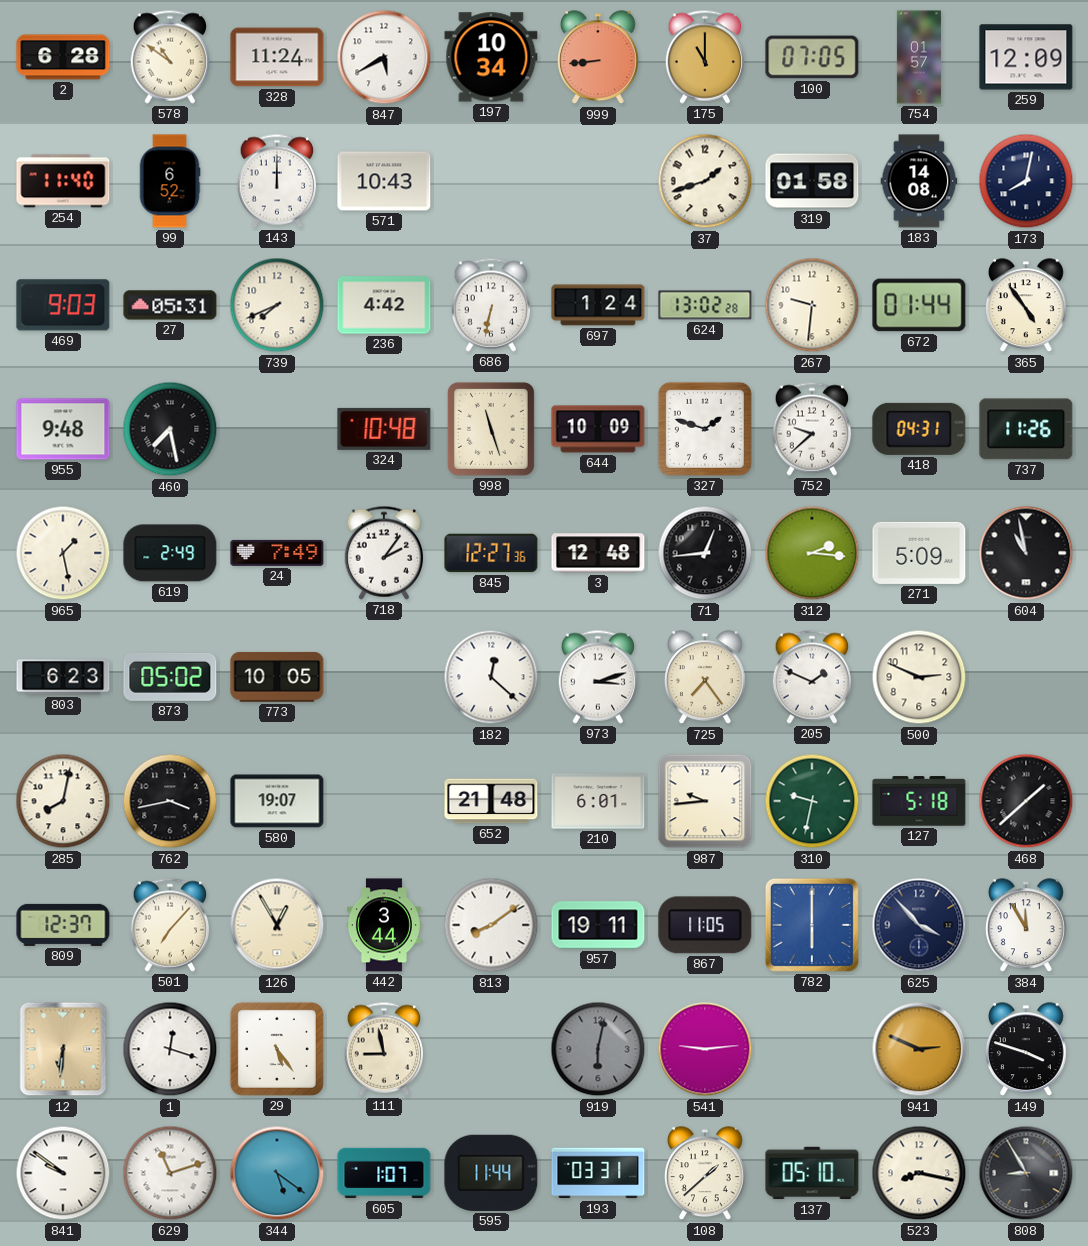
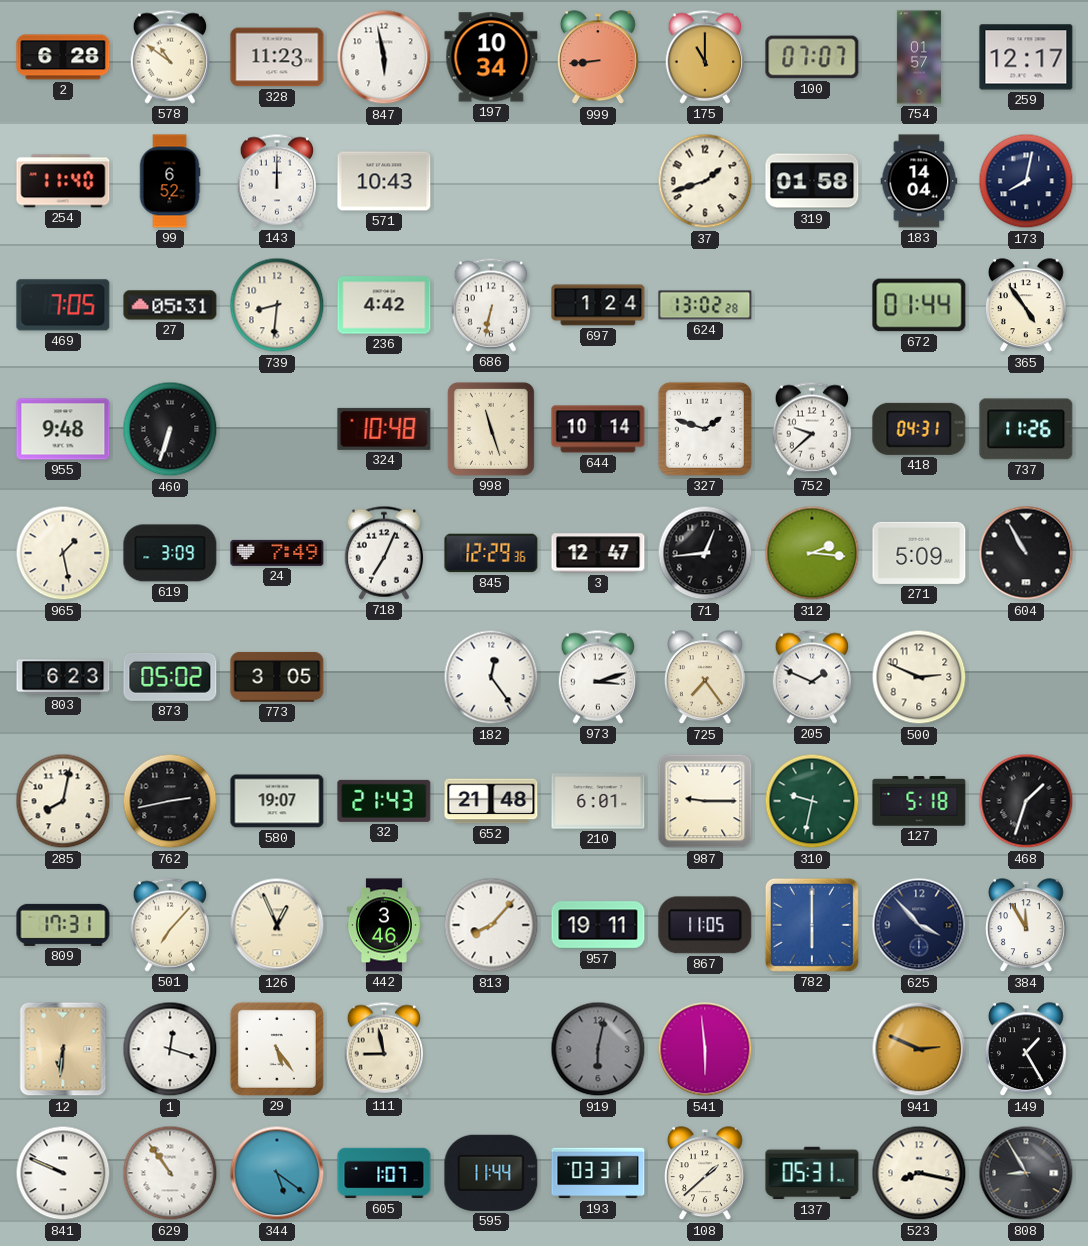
328: 11:24 -> 11:23 (277, 57)
847: 5:40 -> 5:58 (384, 57)
100: 07:05 -> 07:07 (812, 57)
259: 12:09 -> 12:17 (1026, 57)
183: 14:08 -> 14:04 (919, 181)
469: 9:03 -> 7:05 (63, 305)
739: 7:41 -> 8:31 (277, 305)
267: 9:31 -> none (812, 305)
460: 7:28 -> 6:33 (170, 429)
644: 10:09 -> 10:14 (598, 429)
619: 2:49 -> 3:09 (170, 553)
718: 2:06 -> 7:04 (383, 553)
845: 12:27 -> 12:29 (491, 553)
3: 12:48 -> 12:47 (598, 553)
604: 10:58 -> 10:55 (1026, 553)
773: 10:05 -> 3:05 (277, 677)
182: 12:22 -> 12:24 (491, 677)
762: 3:43 -> 2:43 (170, 801)
32: none -> 21:43 (384, 801)
987: 9:44 -> 9:15 (705, 801)
468: 1:38 -> 1:33 (1026, 801)
809: 12:37 -> 17:31 (63, 925)
126: 12:55 -> 12:56 (277, 925)
442: 3:44 -> 3:46 (384, 925)
813: 8:09 -> 8:07 (491, 925)
541: 9:14 -> 5:59 (705, 1049)
149: 3:48 -> 1:25 (1027, 1050)
841: 9:51 -> 9:49 (63, 1173)
629: 11:12 -> 10:54 (170, 1173)
137: 05:10 -> 05:31 (812, 1173)
